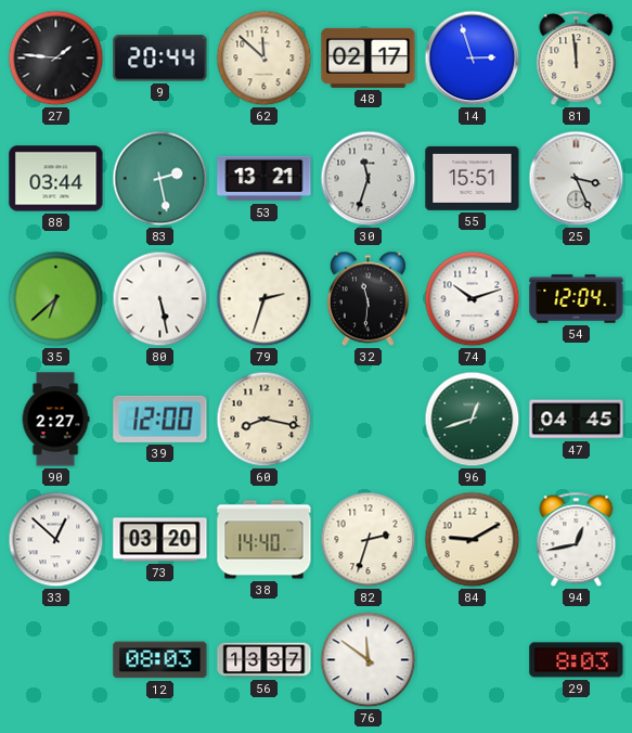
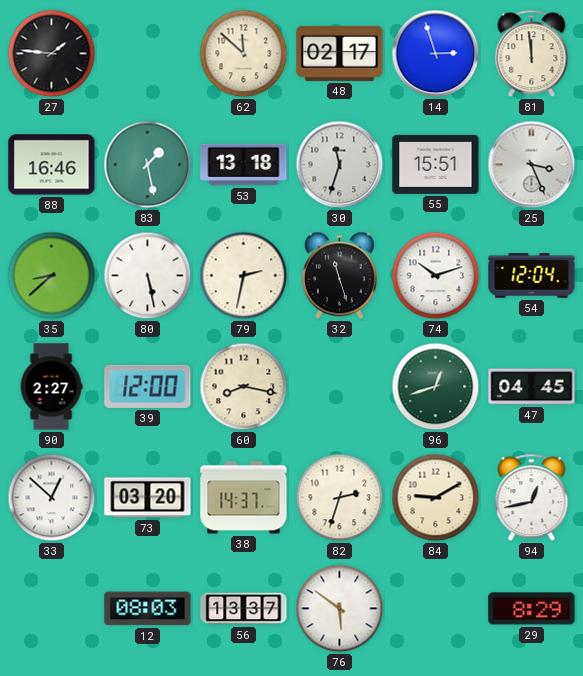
9: 20:44 -> none (160, 59)
88: 03:44 -> 16:46 (52, 165)
83: 2:28 -> 1:28 (148, 165)
53: 13:21 -> 13:18 (244, 165)
35: 6:38 -> 8:38 (52, 276)
79: 2:33 -> 2:32 (244, 276)
32: 11:31 -> 11:27 (339, 276)
38: 14:40 -> 14:37 (244, 498)
76: 11:51 -> 5:51 (340, 609)
29: 8:03 -> 8:29 (532, 609)
